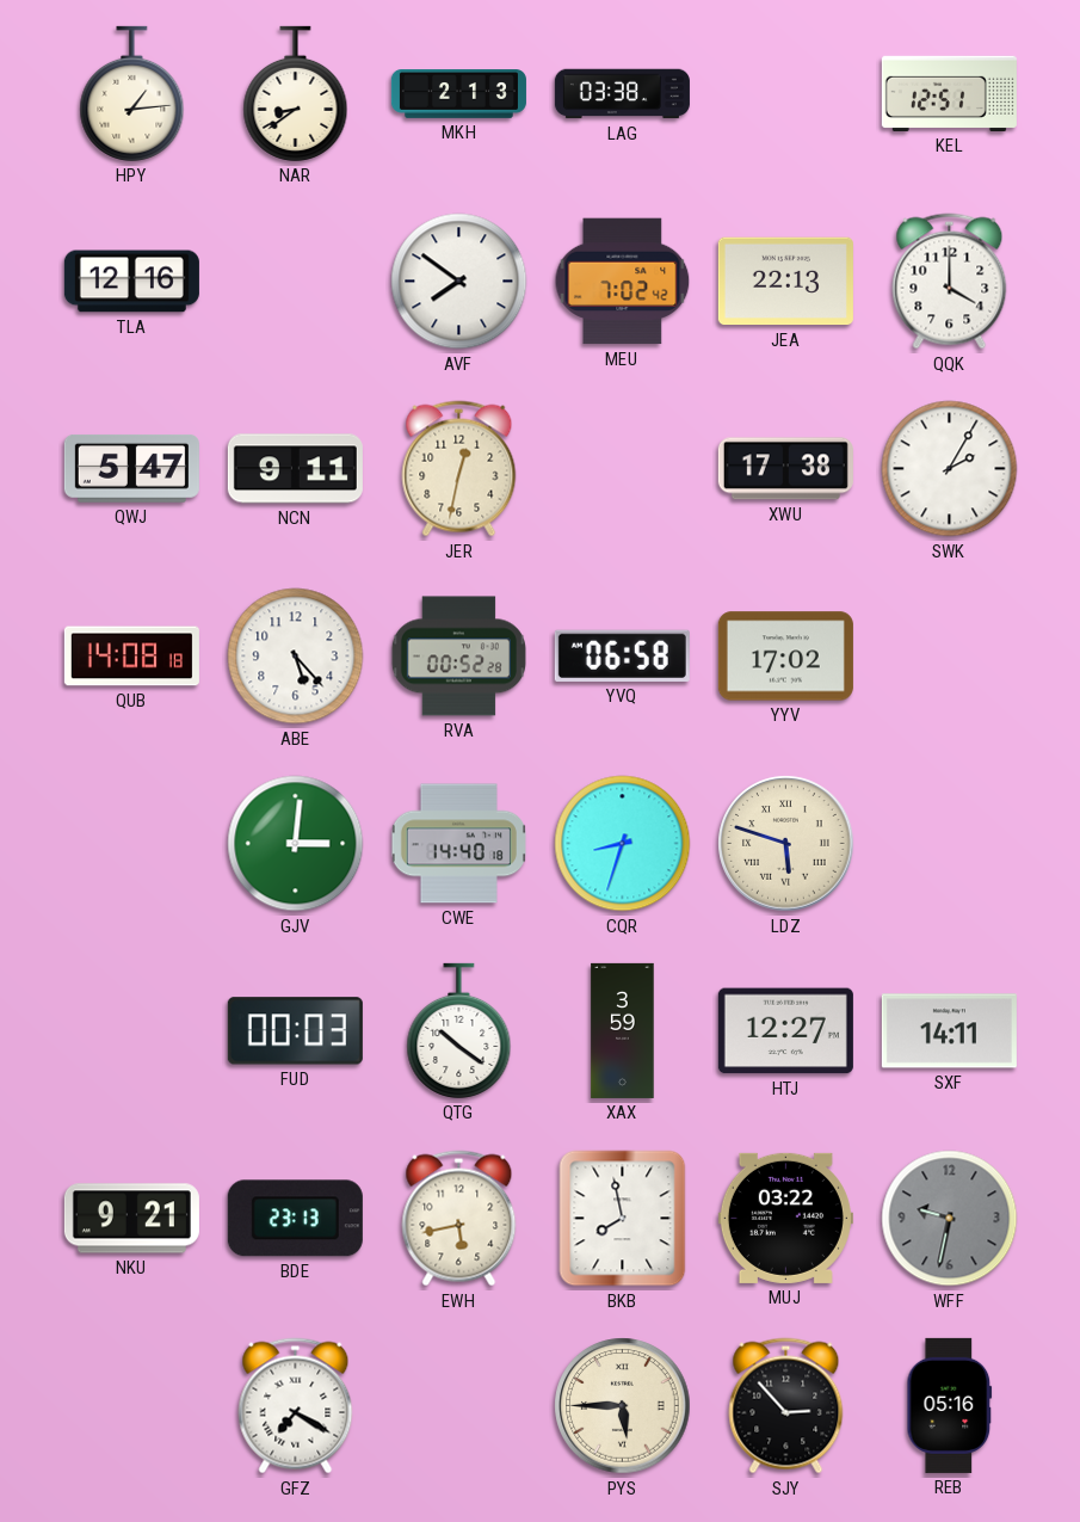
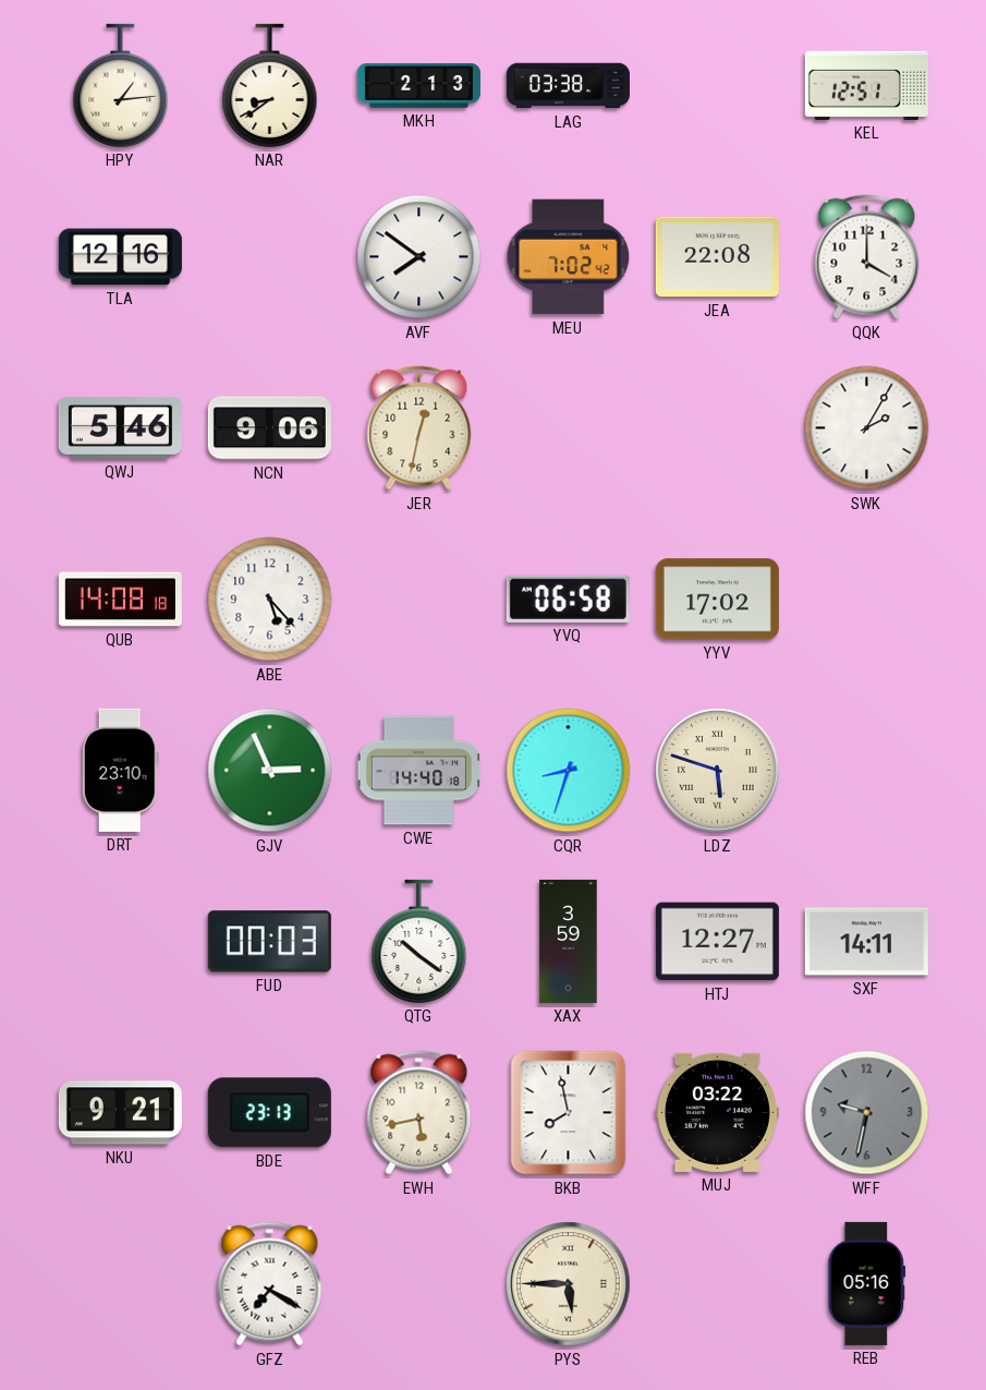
JEA: 22:13 -> 22:08 (717, 257)
QWJ: 5:47 -> 5:46 (120, 427)
NCN: 9:11 -> 9:06 (269, 428)
XWU: 17:38 -> none (785, 469)
RVA: 00:52 -> none (458, 657)
DRT: none -> 23:10 (121, 770)
GJV: 3:01 -> 2:56 (270, 771)
SJY: 2:53 -> none (786, 1406)
